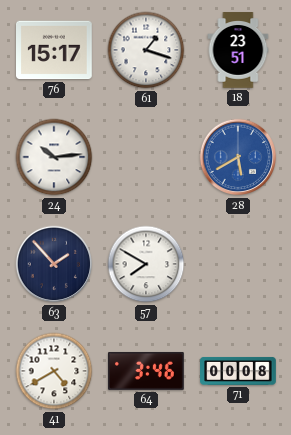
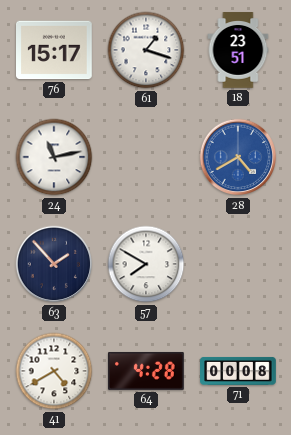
24: 10:14 -> 11:13 (54, 157)
28: 5:40 -> 4:40 (238, 157)
64: 3:46 -> 4:28 (147, 371)
